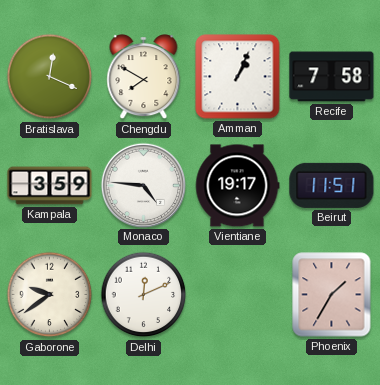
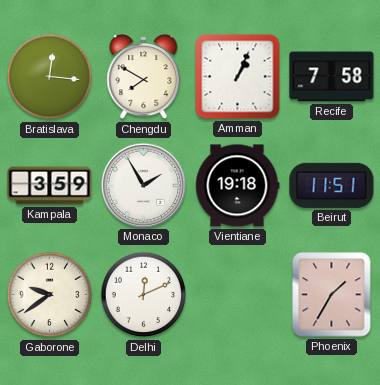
Bratislava: 12:19 -> 12:16 (50, 77)
Monaco: 4:46 -> 1:55 (143, 185)
Vientiane: 19:17 -> 19:18 (237, 186)
